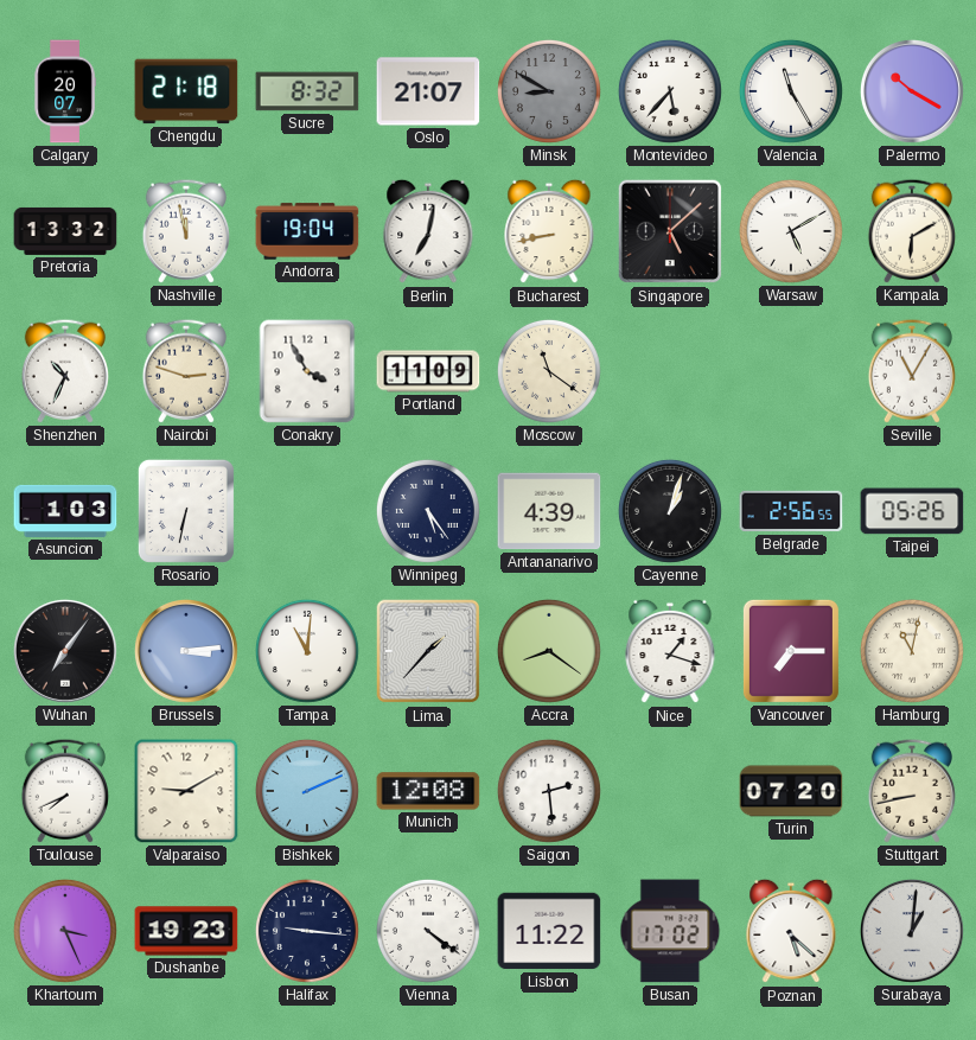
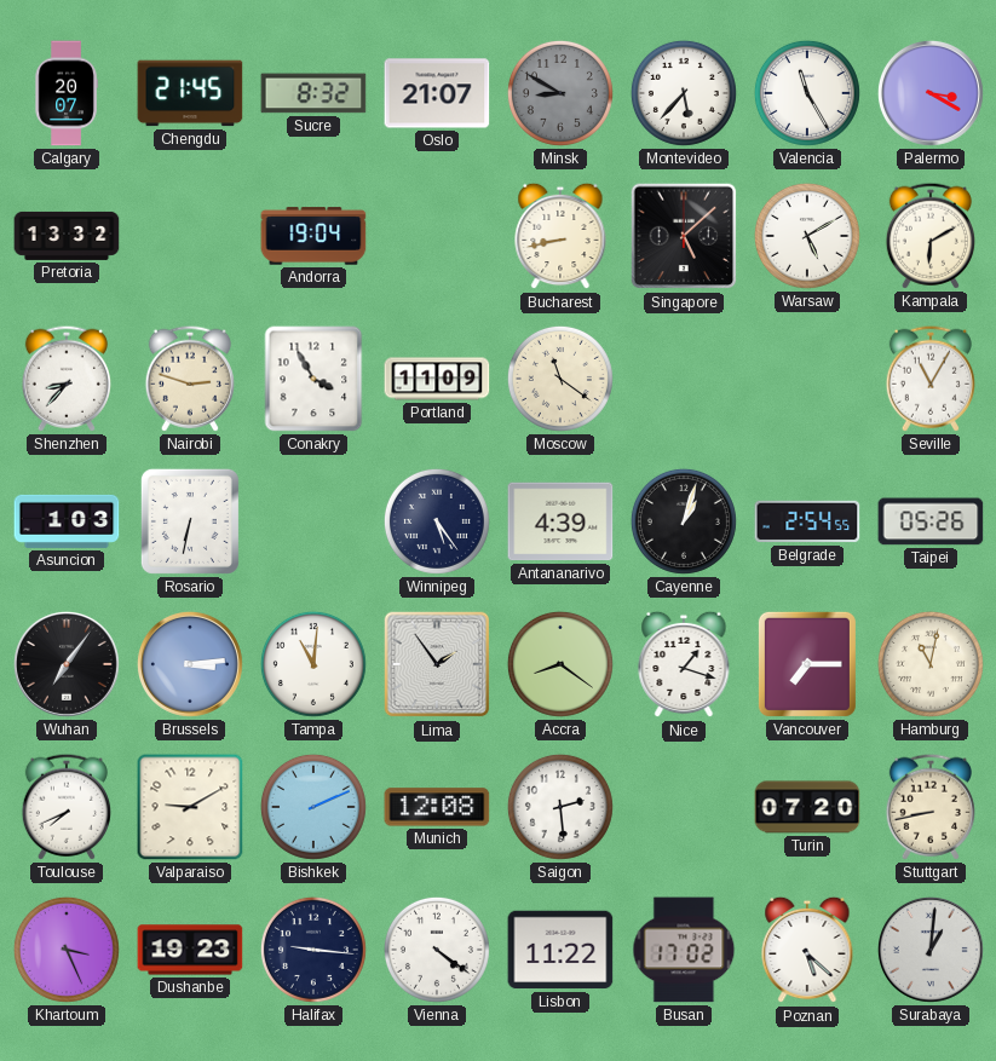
Chengdu: 21:18 -> 21:45 (190, 93)
Palermo: 10:20 -> 3:20 (931, 93)
Nashville: 11:58 -> none (186, 231)
Berlin: 7:02 -> none (428, 231)
Shenzhen: 10:34 -> 8:37 (67, 379)
Belgrade: 2:56 -> 2:54 (807, 521)
Lima: 1:37 -> 1:54 (437, 664)
